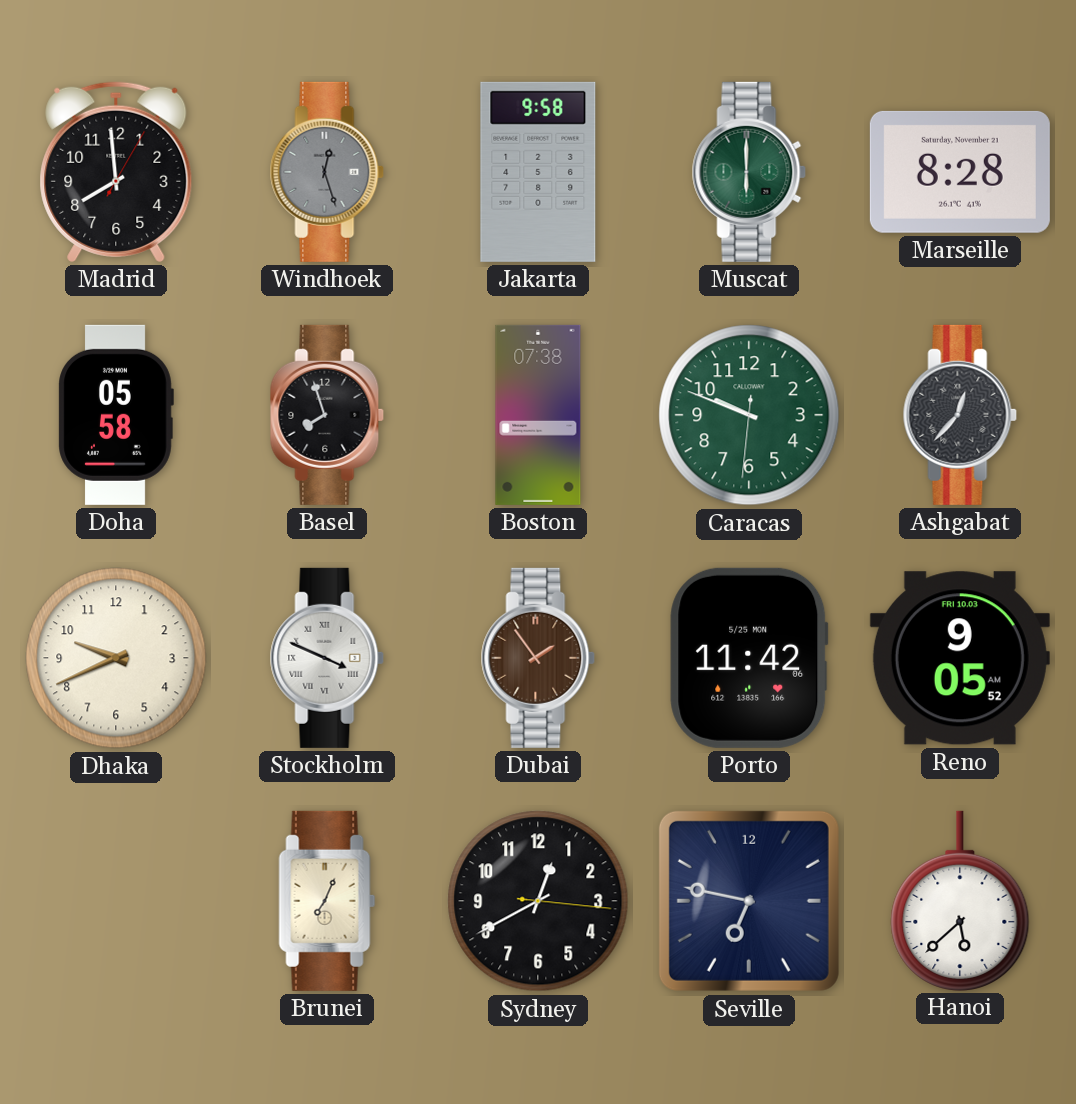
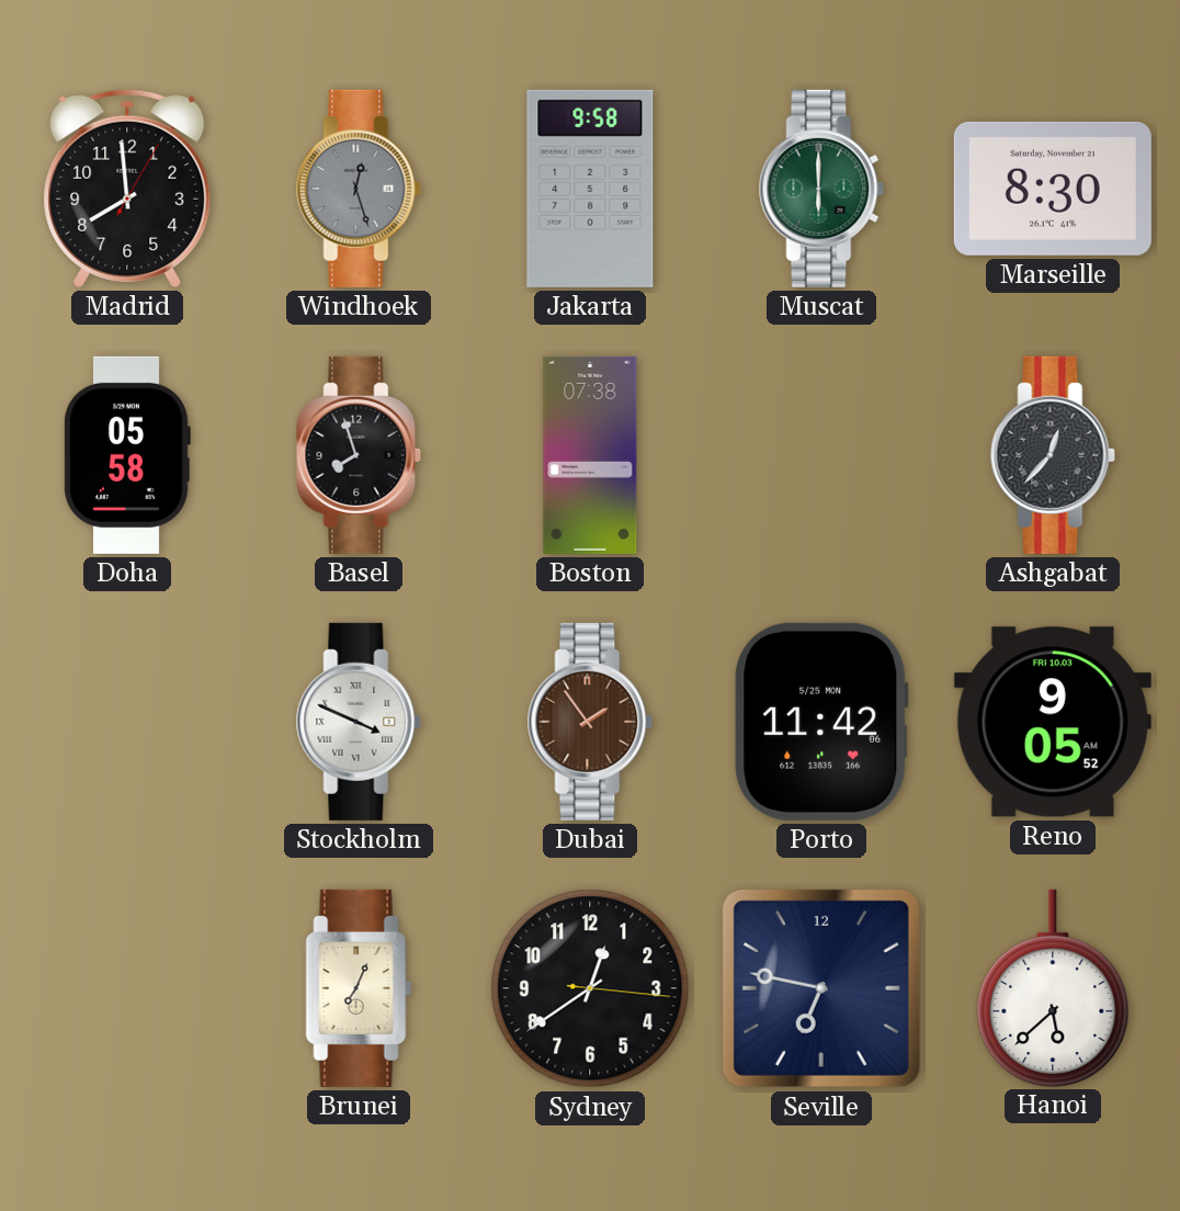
Marseille: 8:28 -> 8:30 (1053, 189)
Caracas: 9:48 -> none (749, 415)
Dhaka: 9:41 -> none (116, 658)
Sydney: 12:40 -> 12:39 (590, 988)
